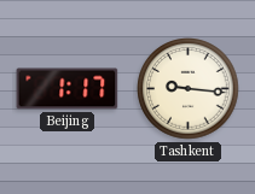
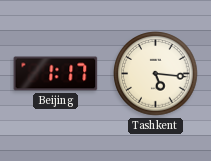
Tashkent: 9:16 -> 5:16 (156, 74)
